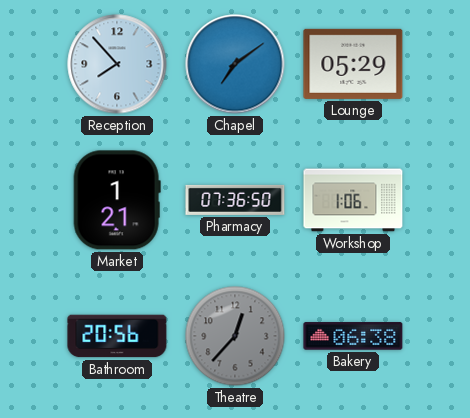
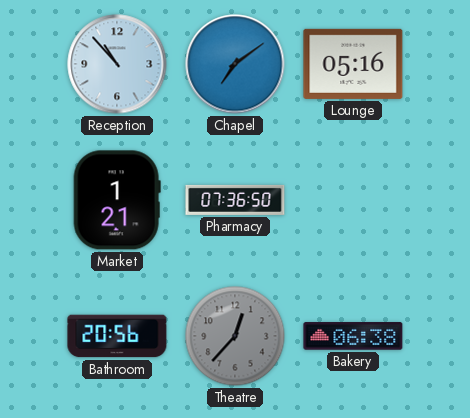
Reception: 7:53 -> 10:53 (117, 64)
Lounge: 05:29 -> 05:16 (353, 64)
Workshop: 1:06 -> none (353, 200)
